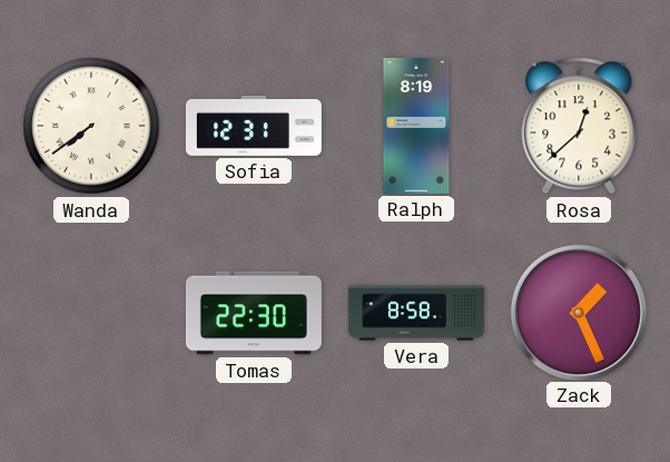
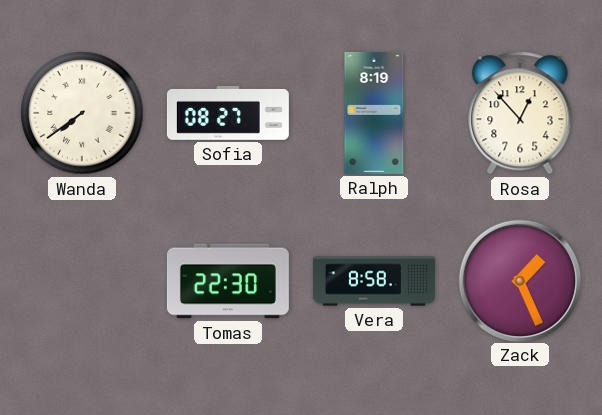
Sofia: 12:31 -> 08:27 (228, 113)
Rosa: 12:38 -> 12:53 (520, 113)
